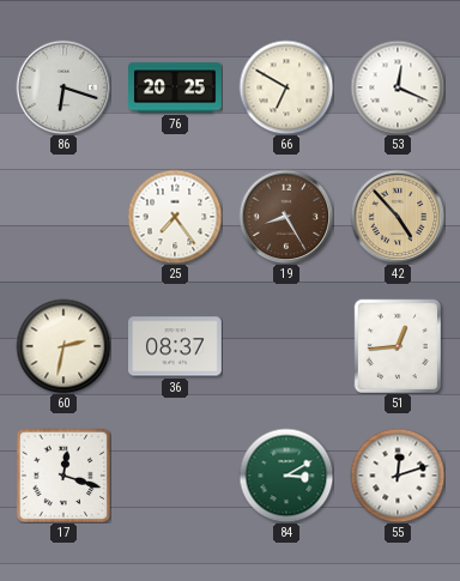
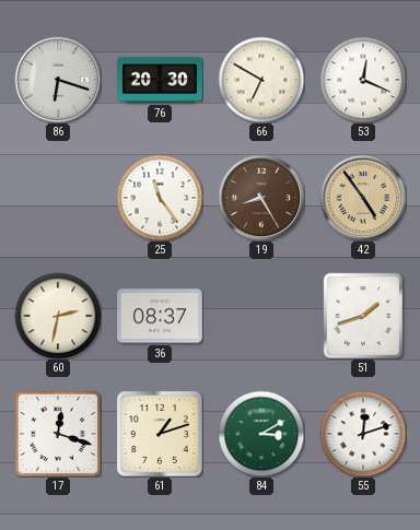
76: 20:25 -> 20:30 (161, 80)
25: 7:24 -> 11:24 (160, 198)
42: 4:53 -> 4:54 (363, 198)
51: 12:44 -> 1:42 (362, 316)
61: none -> 1:12 (160, 434)
